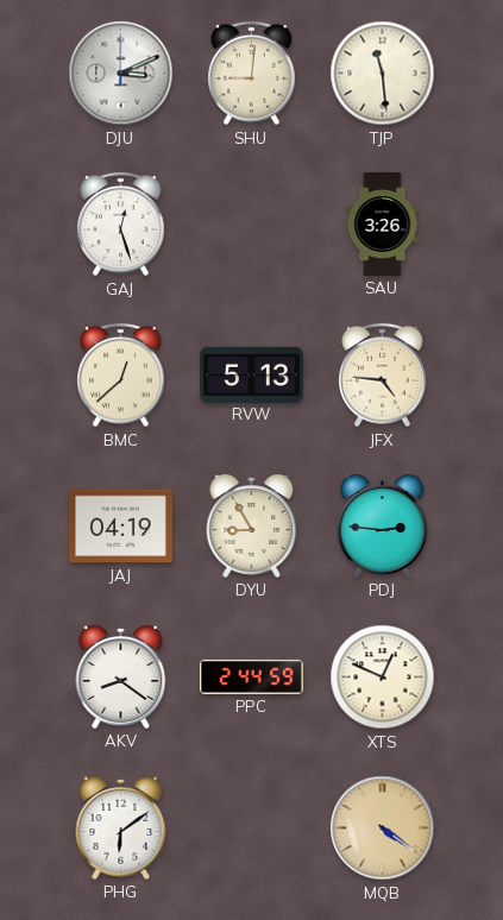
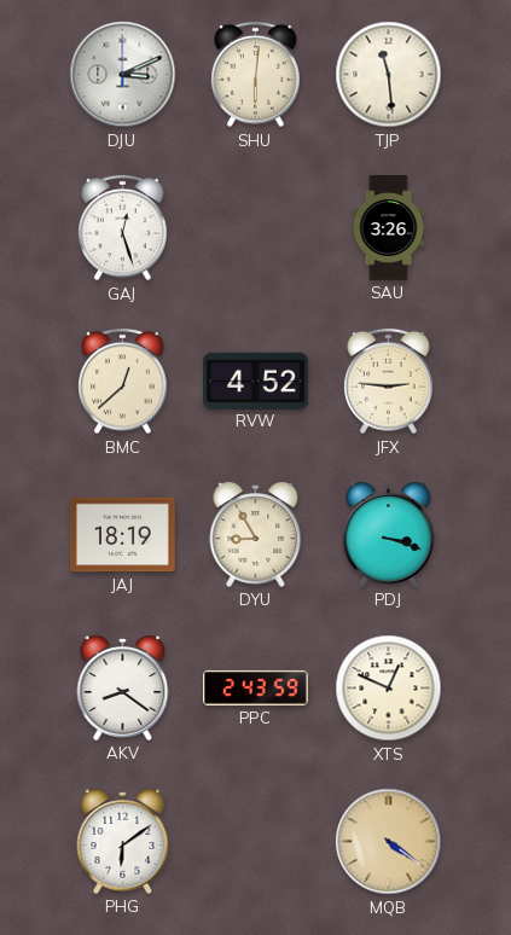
SHU: 9:01 -> 6:01 (256, 75)
RVW: 5:13 -> 4:52 (256, 381)
JFX: 4:46 -> 2:46 (389, 382)
JAJ: 04:19 -> 18:19 (123, 535)
PDJ: 2:46 -> 3:18 (389, 534)
PPC: 2:44 -> 2:43 (256, 687)
